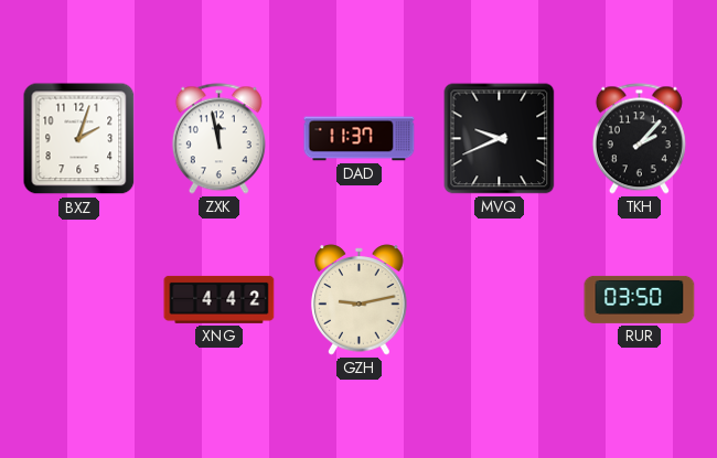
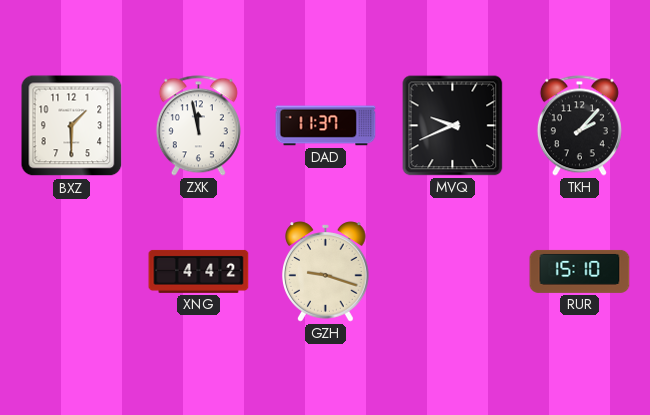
BXZ: 2:03 -> 1:30 (72, 126)
GZH: 9:13 -> 9:18 (326, 272)
RUR: 03:50 -> 15:10 (580, 271)
